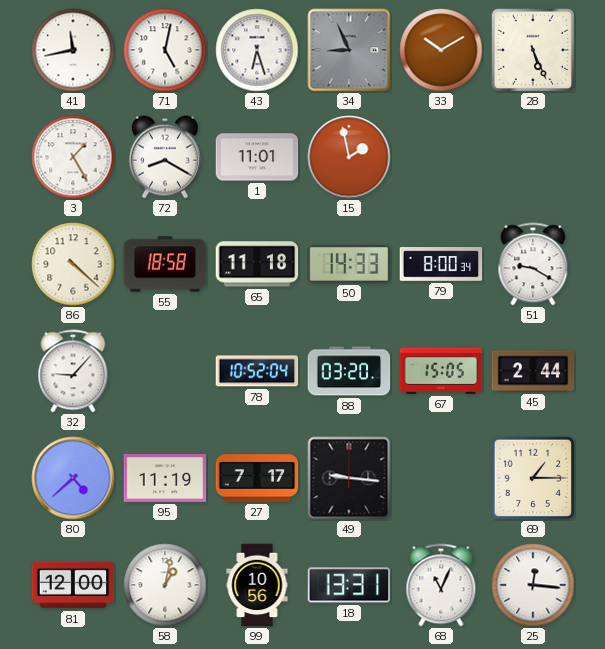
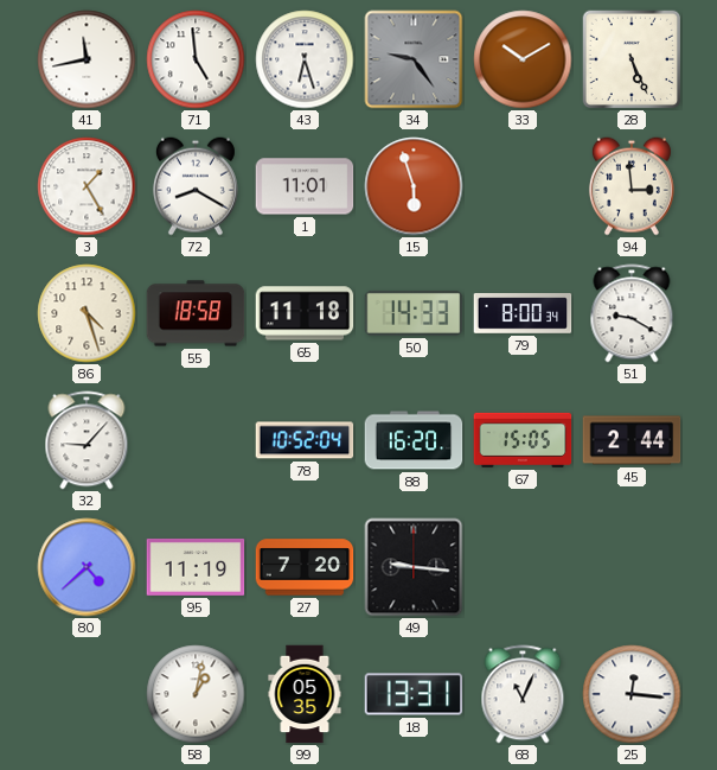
71: 5:02 -> 4:59 (196, 59)
34: 8:56 -> 9:24 (414, 59)
15: 1:58 -> 5:57 (414, 186)
94: none -> 2:59 (632, 186)
86: 4:22 -> 4:27 (87, 313)
88: 03:20 -> 16:20 (414, 440)
27: 7:17 -> 7:20 (305, 567)
69: 1:15 -> none (533, 478)
81: 12:00 -> none (73, 585)
99: 10:56 -> 05:35 (305, 694)
